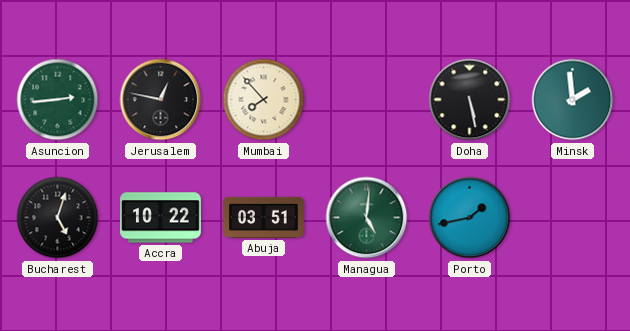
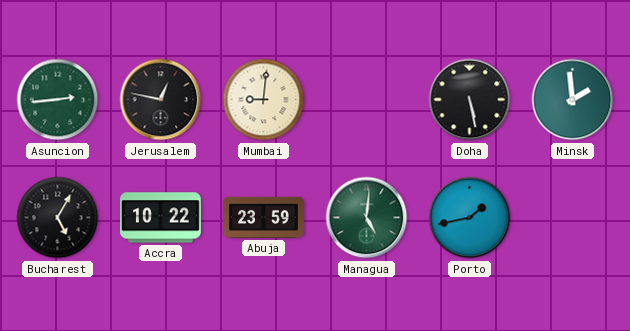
Mumbai: 7:53 -> 9:01 (264, 100)
Bucharest: 5:03 -> 5:05 (58, 218)
Abuja: 03:51 -> 23:59 (264, 217)
